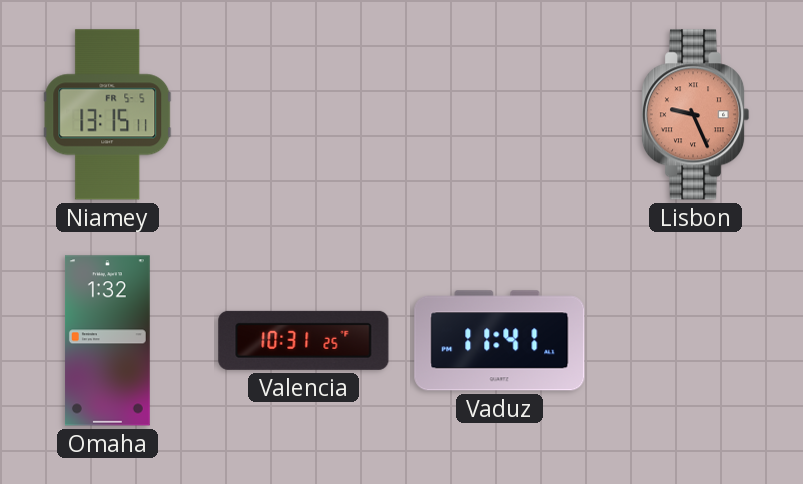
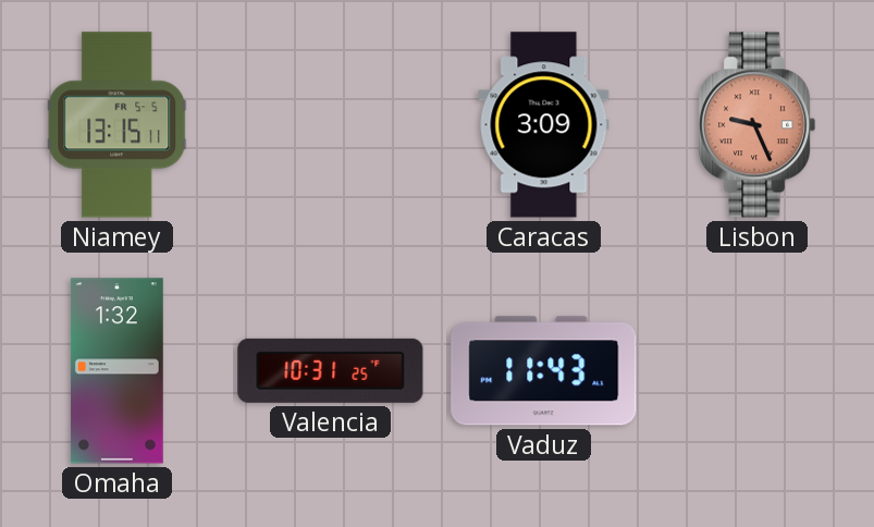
Caracas: none -> 3:09 (544, 125)
Vaduz: 11:41 -> 11:43 (544, 371)
